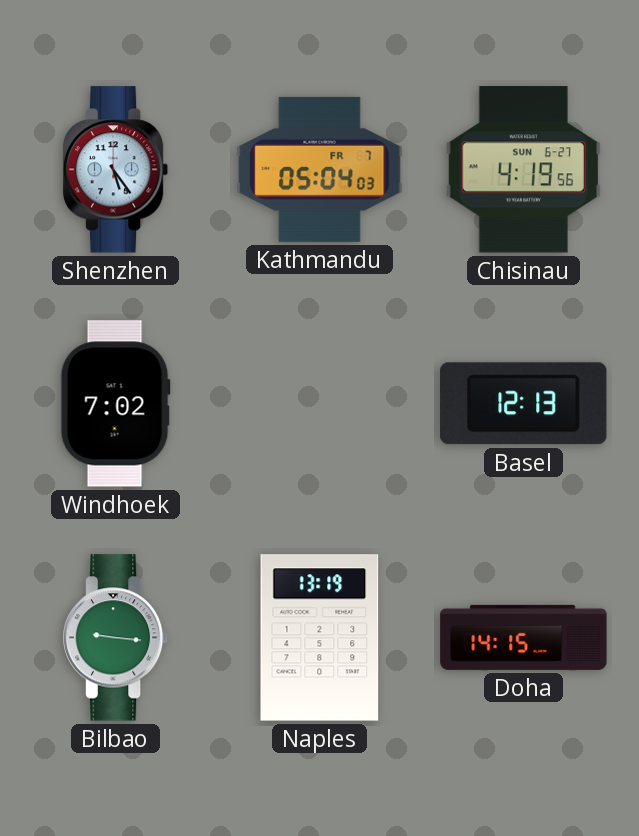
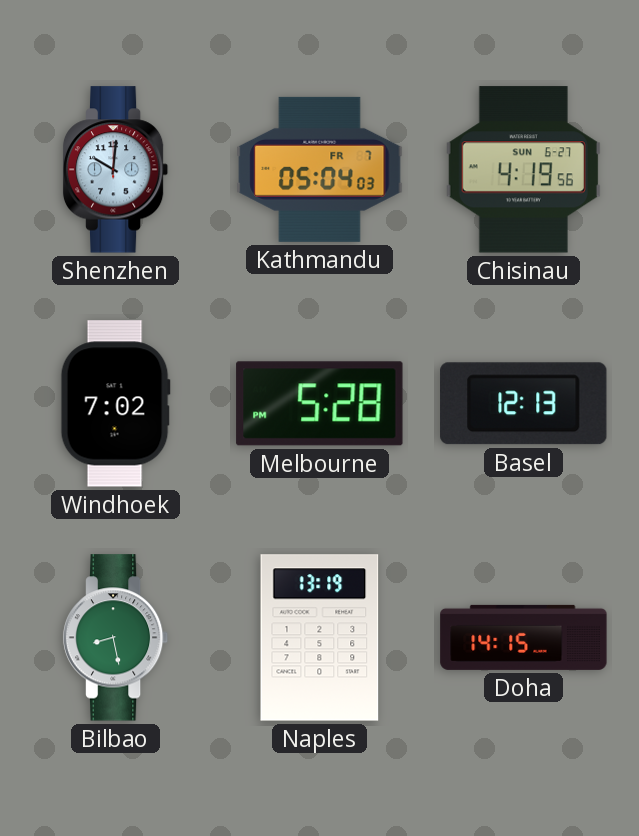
Shenzhen: 5:24 -> 10:01 (116, 170)
Melbourne: none -> 5:28 (320, 404)
Bilbao: 9:16 -> 8:28 (116, 638)
